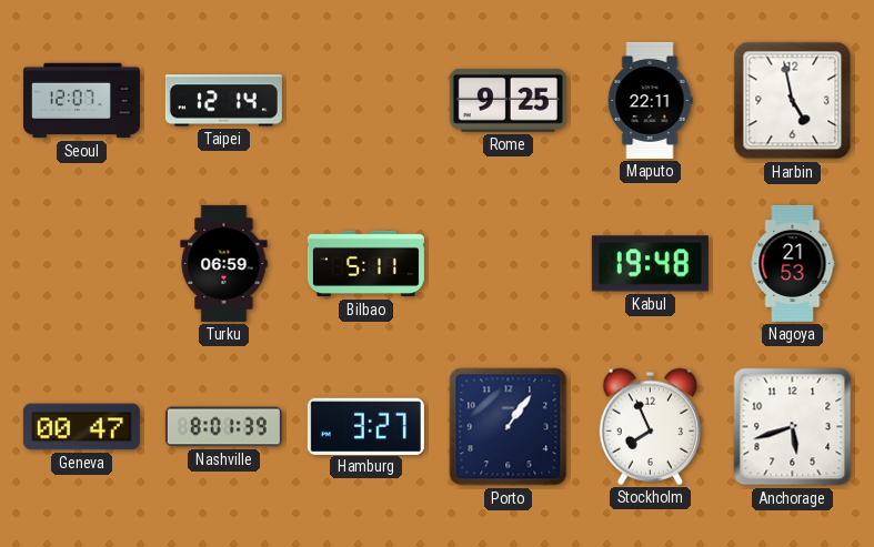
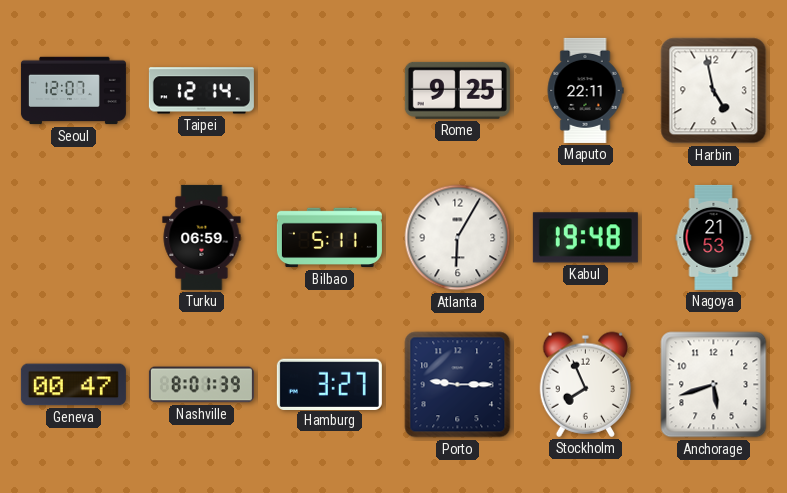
Atlanta: none -> 6:05 (458, 238)
Porto: 1:06 -> 9:15 (458, 385)
